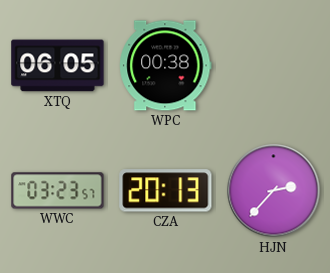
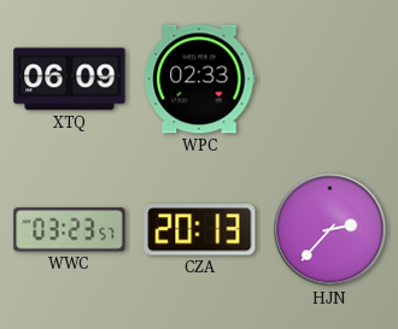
XTQ: 06:05 -> 06:09 (70, 80)
WPC: 00:38 -> 02:33 (200, 80)
